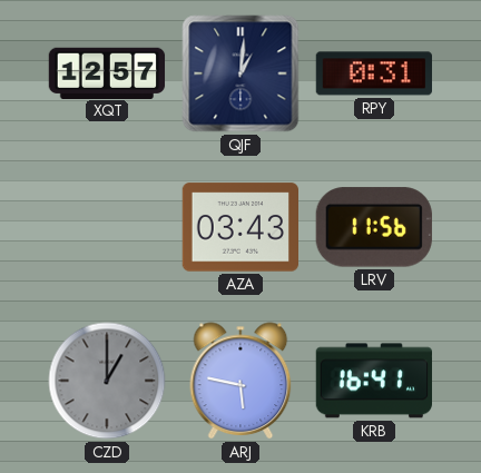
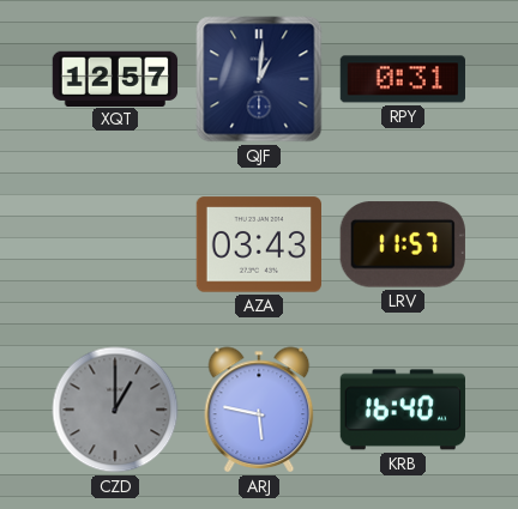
LRV: 11:56 -> 11:57 (403, 244)
KRB: 16:41 -> 16:40 (402, 410)
